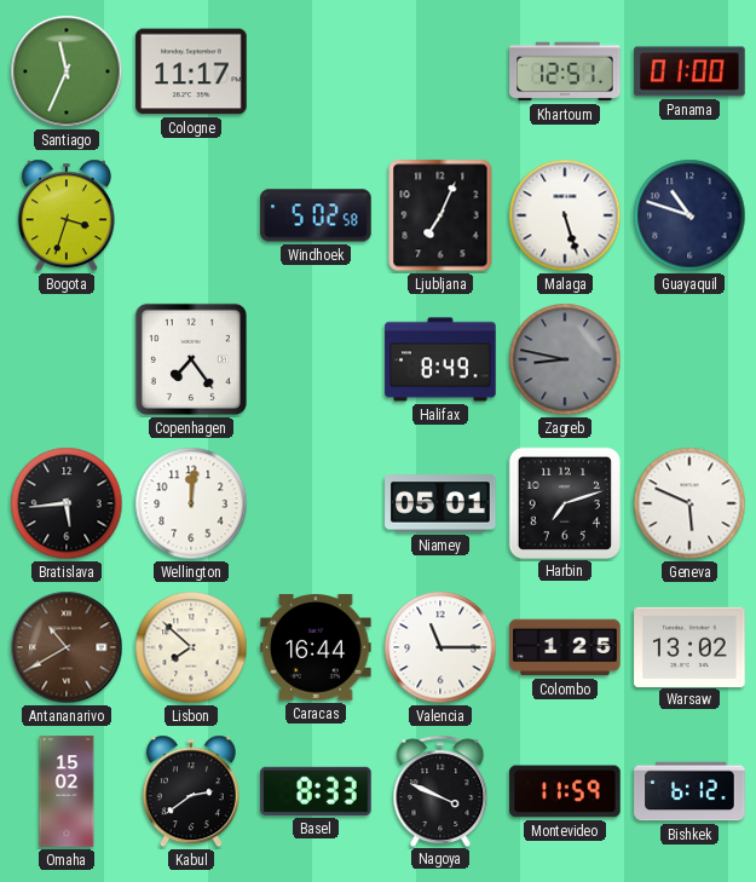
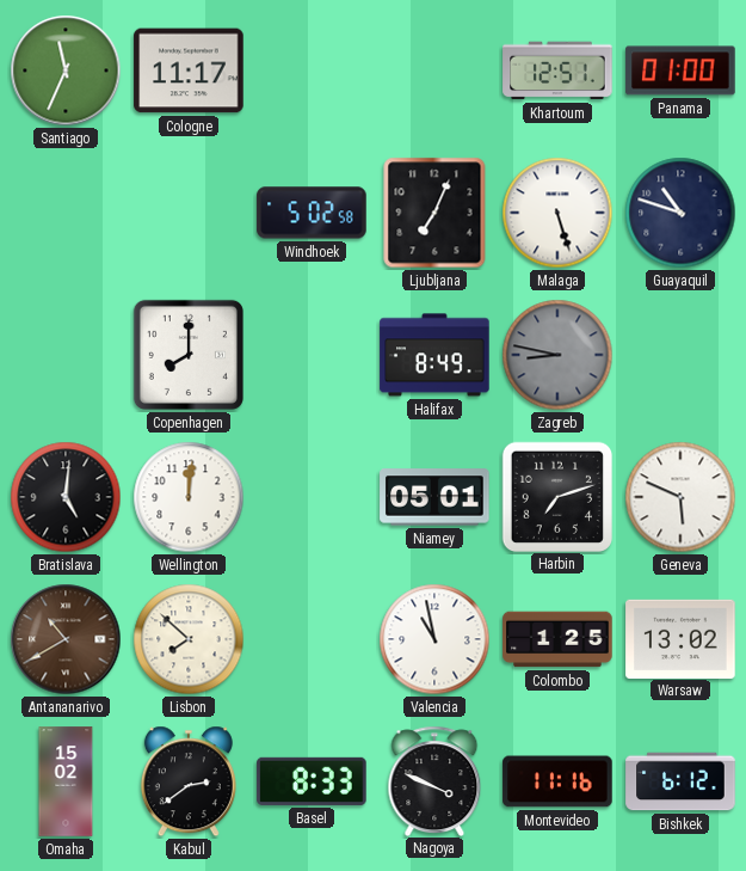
Bogota: 3:33 -> none (67, 215)
Copenhagen: 7:24 -> 8:00 (189, 355)
Bratislava: 5:44 -> 5:01 (66, 497)
Caracas: 16:44 -> none (316, 647)
Valencia: 11:15 -> 10:58 (434, 639)
Montevideo: 11:59 -> 11:16 (557, 781)
